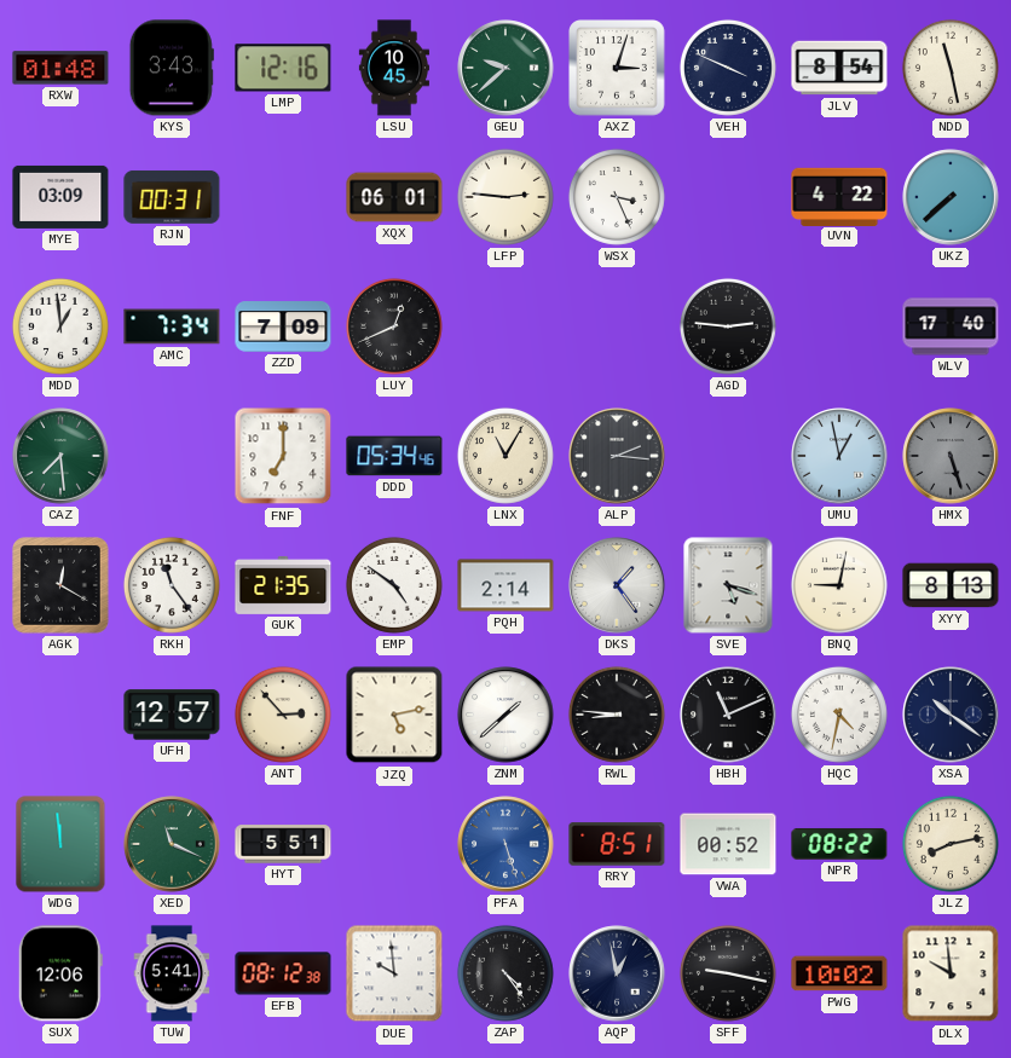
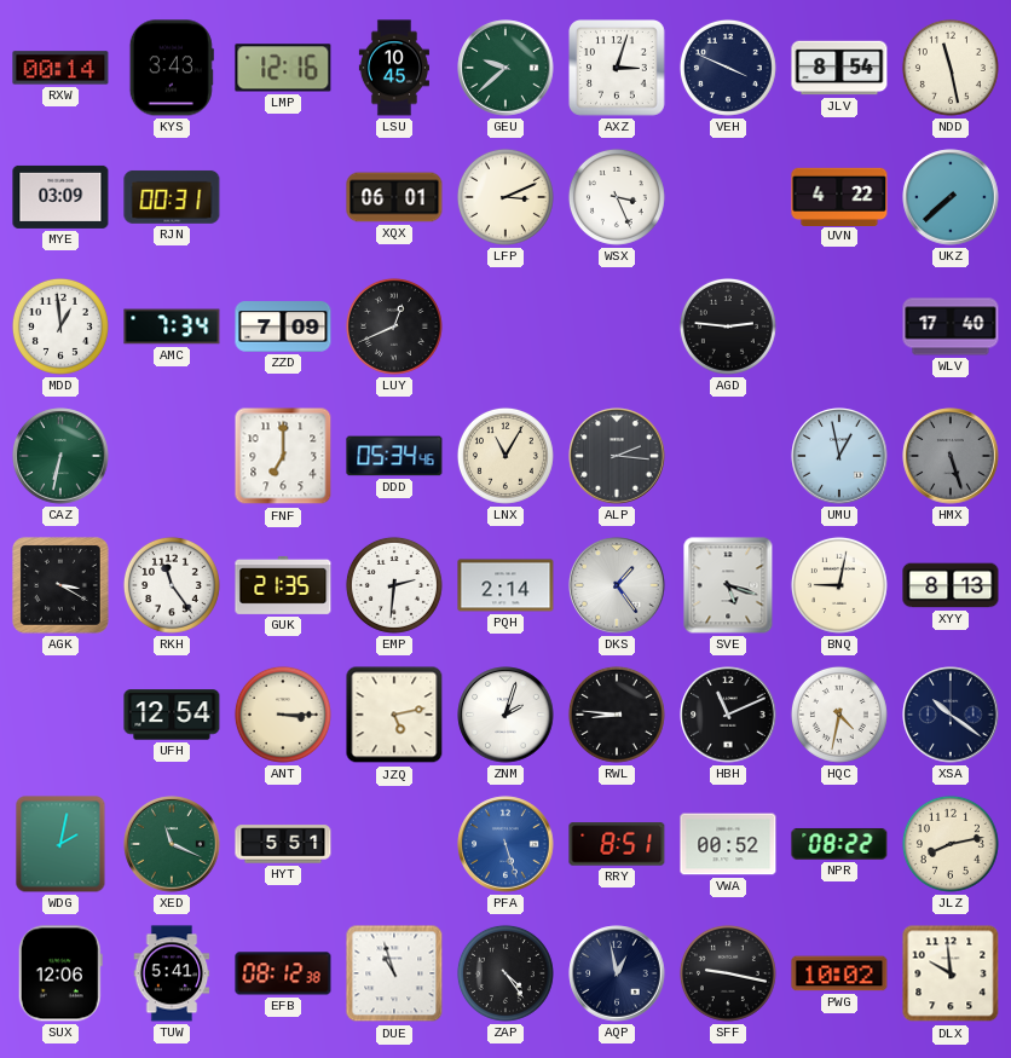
RXW: 01:48 -> 00:14 (60, 68)
LFP: 2:46 -> 3:11 (505, 197)
CAZ: 7:29 -> 6:32 (60, 456)
AGK: 12:20 -> 3:20 (62, 586)
EMP: 4:51 -> 2:31 (394, 585)
UFH: 12:57 -> 12:54 (172, 715)
ANT: 2:53 -> 3:15 (283, 715)
ZNM: 1:38 -> 2:03 (505, 715)
WDG: 11:59 -> 2:02 (60, 844)
DUE: 9:59 -> 10:57 (394, 973)
